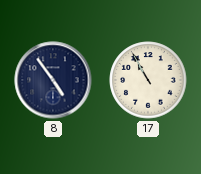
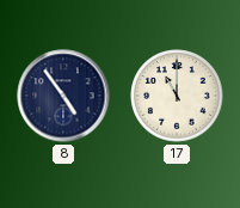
17: 10:55 -> 11:00 (177, 96)
